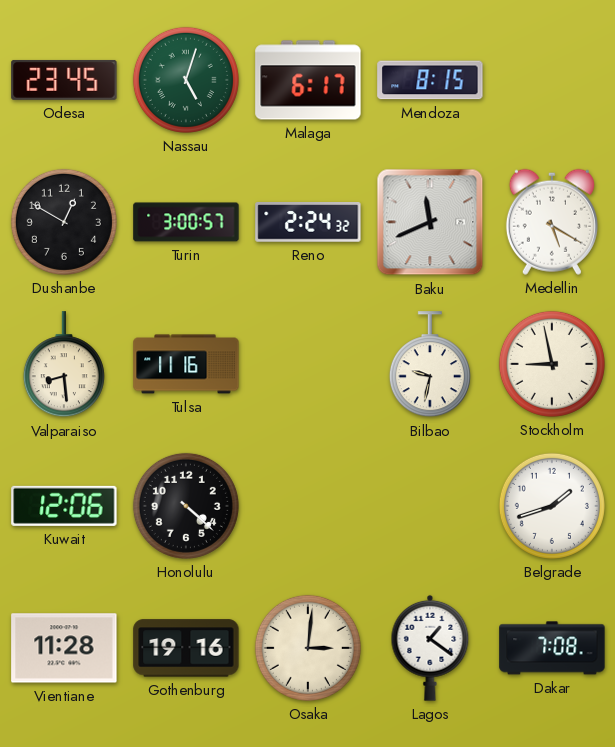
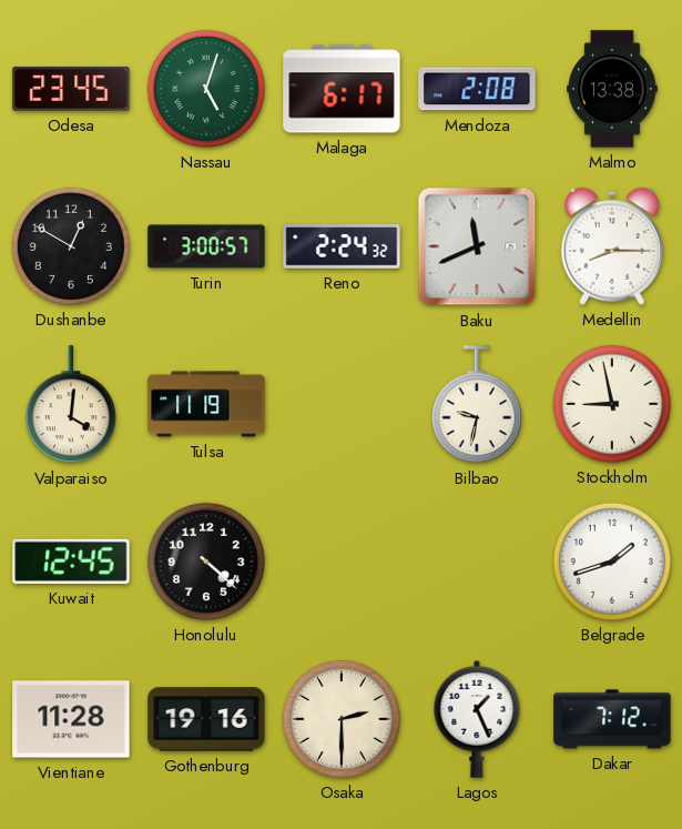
Mendoza: 8:15 -> 2:08 (477, 89)
Malmo: none -> 13:38 (613, 89)
Medellin: 5:20 -> 8:15 (612, 246)
Valparaiso: 8:29 -> 4:01 (71, 405)
Tulsa: 11:16 -> 11:19 (206, 404)
Kuwait: 12:06 -> 12:45 (71, 562)
Osaka: 3:01 -> 2:30 (342, 719)
Lagos: 1:21 -> 1:26 (477, 719)
Dakar: 7:08 -> 7:12 (612, 719)
